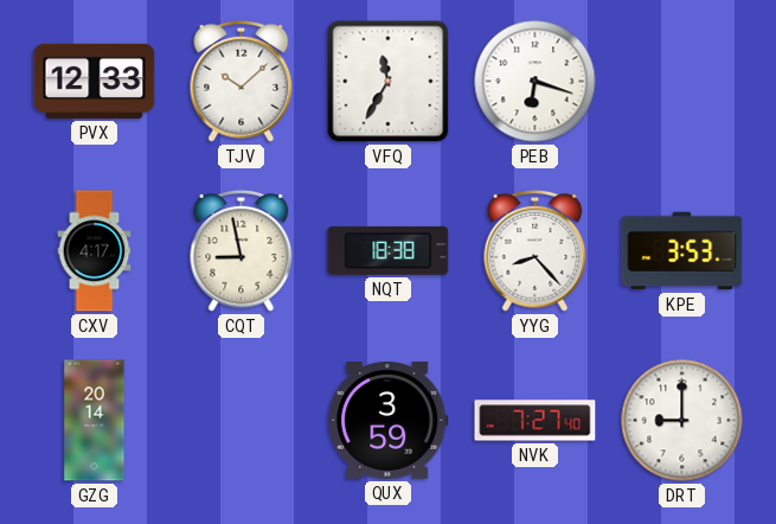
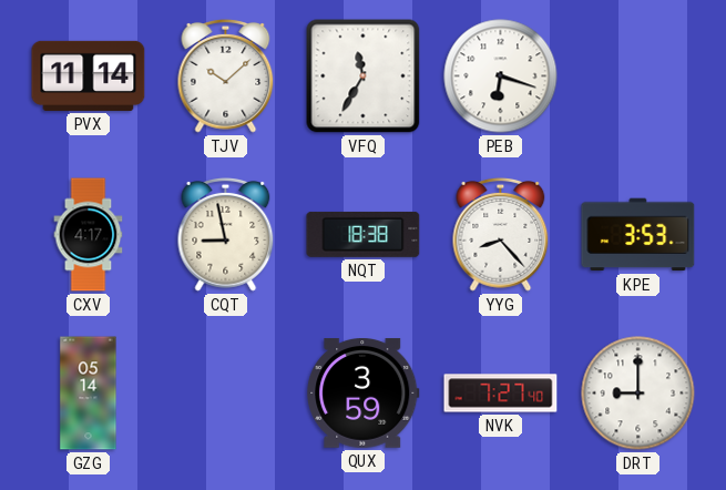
PVX: 12:33 -> 11:14 (89, 75)
GZG: 20:14 -> 05:14 (89, 394)
